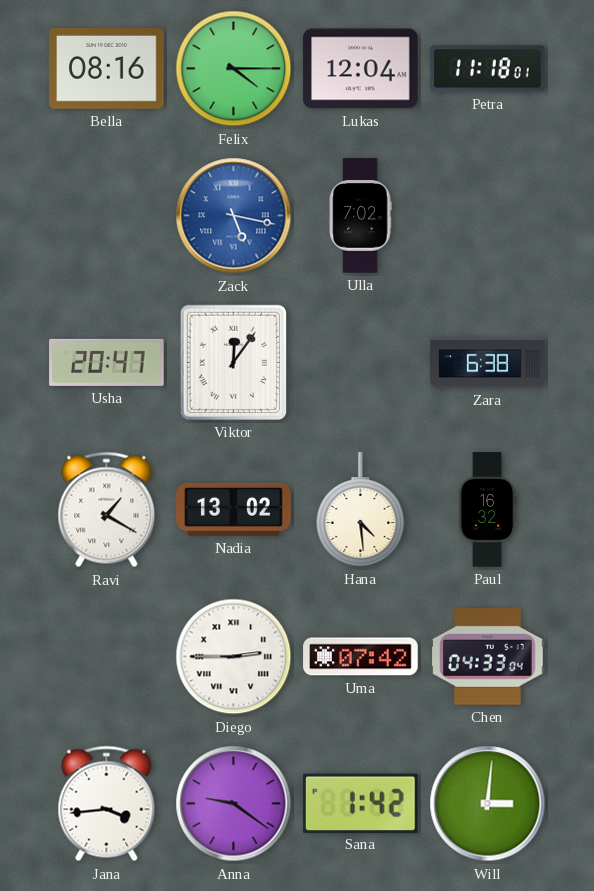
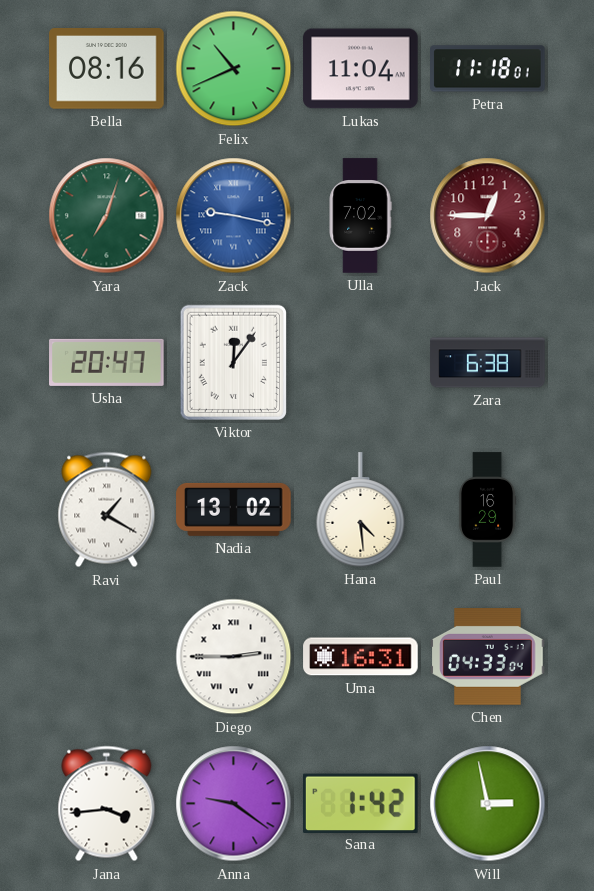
Felix: 4:15 -> 10:41 (234, 69)
Lukas: 12:04 -> 11:04 (361, 69)
Yara: none -> 7:03 (107, 216)
Zack: 5:17 -> 9:17 (234, 216)
Jack: none -> 12:45 (488, 216)
Paul: 16:32 -> 16:29 (487, 510)
Uma: 07:42 -> 16:31 (361, 657)
Will: 3:01 -> 2:58 (488, 804)
